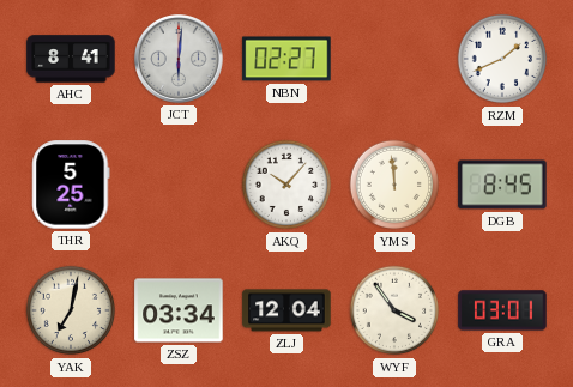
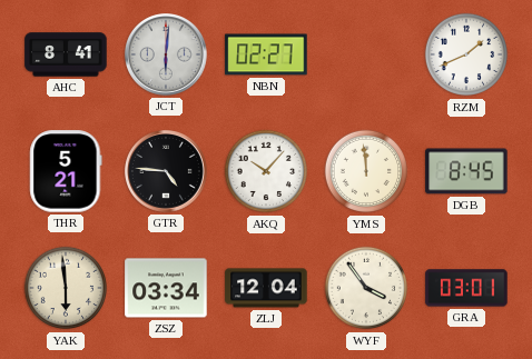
THR: 5:25 -> 5:21 (66, 171)
GTR: none -> 4:46 (167, 172)
YAK: 7:02 -> 5:59 (66, 288)
